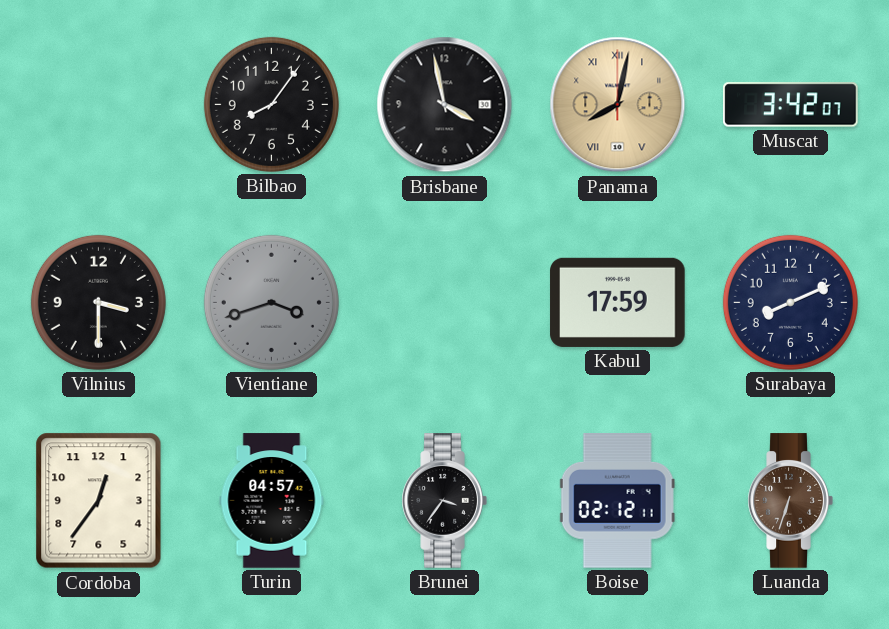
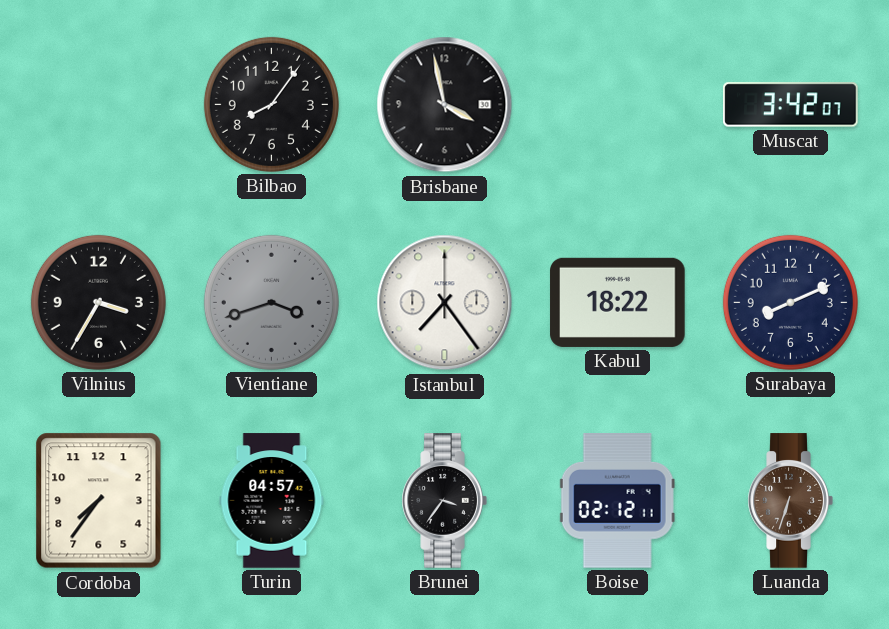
Panama: 8:02 -> none (618, 105)
Vilnius: 3:30 -> 3:35 (98, 302)
Istanbul: none -> 7:24 (445, 303)
Kabul: 17:59 -> 18:22 (618, 302)
Cordoba: 12:36 -> 7:36 (99, 501)
